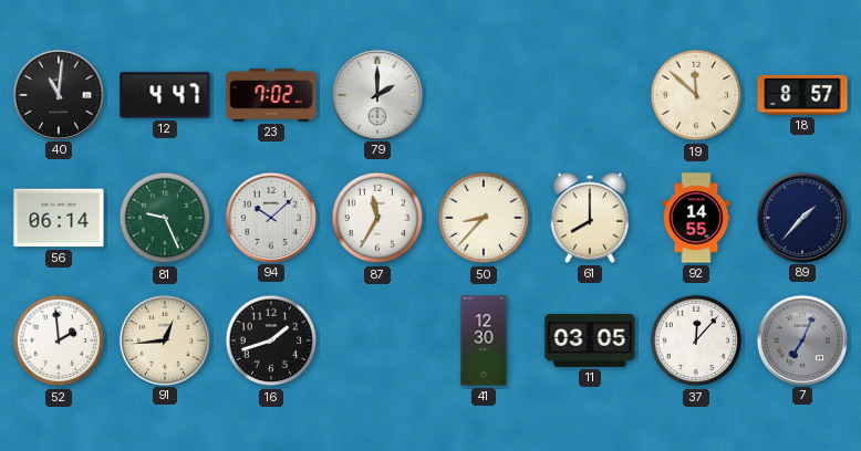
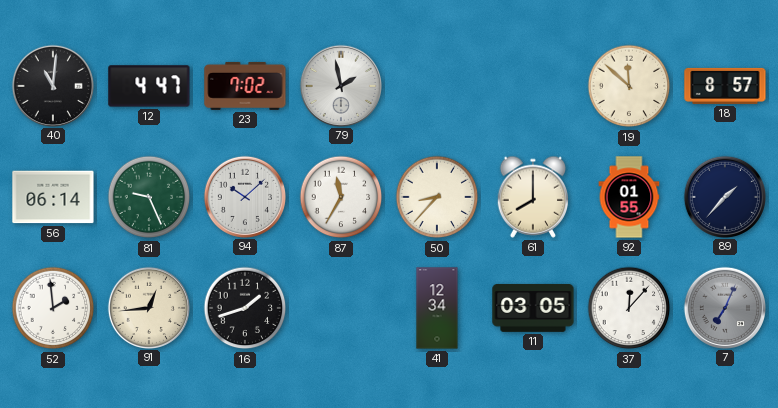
79: 2:00 -> 1:58 (340, 85)
92: 14:55 -> 01:55 (629, 197)
41: 12:30 -> 12:34 (437, 308)
